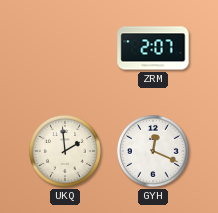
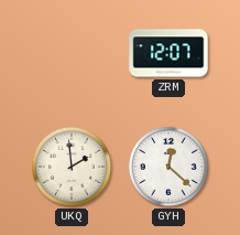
ZRM: 2:07 -> 12:07 (168, 53)
GYH: 12:19 -> 12:22 (168, 167)
